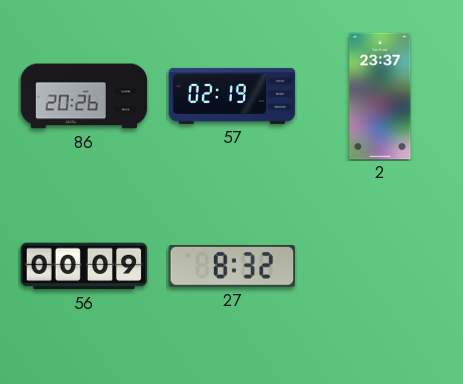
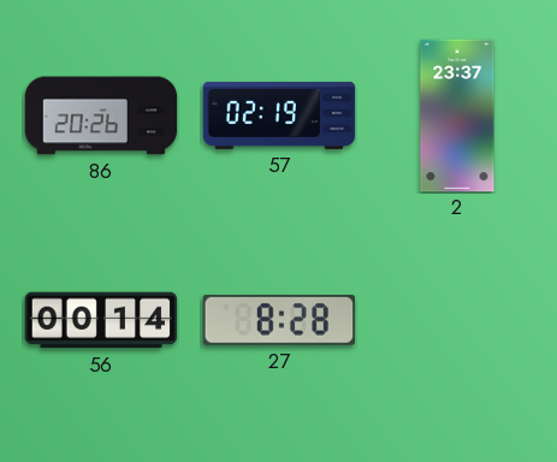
56: 00:09 -> 00:14 (101, 320)
27: 8:32 -> 8:28 (279, 321)
